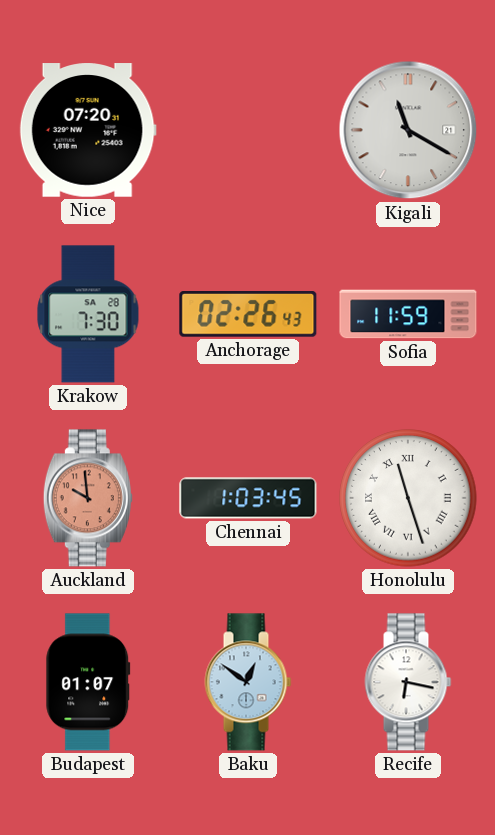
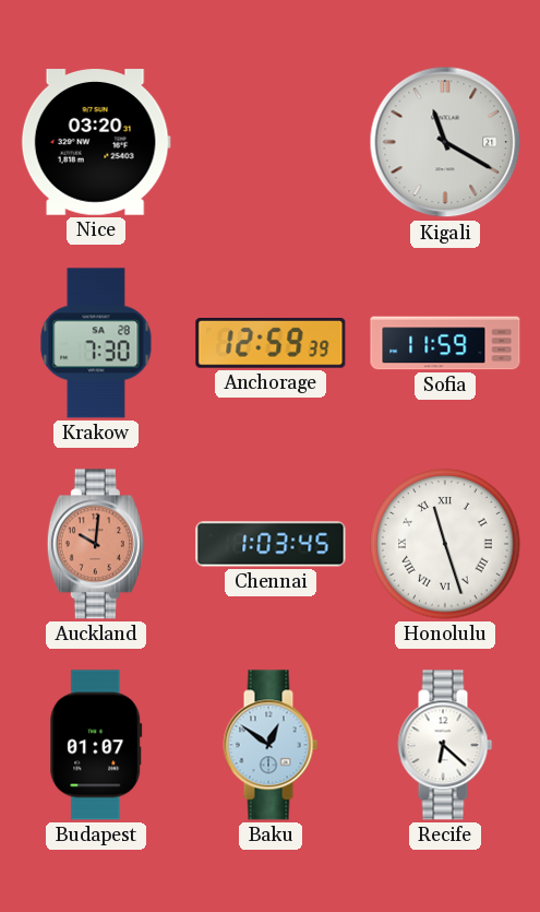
Nice: 07:20 -> 03:20 (96, 142)
Anchorage: 02:26 -> 12:59 (271, 344)
Auckland: 9:59 -> 10:01 (96, 544)
Recife: 6:17 -> 6:22 (445, 745)
